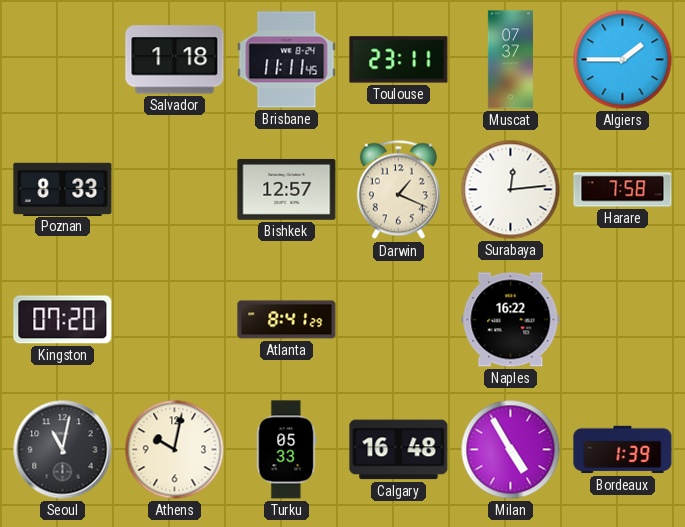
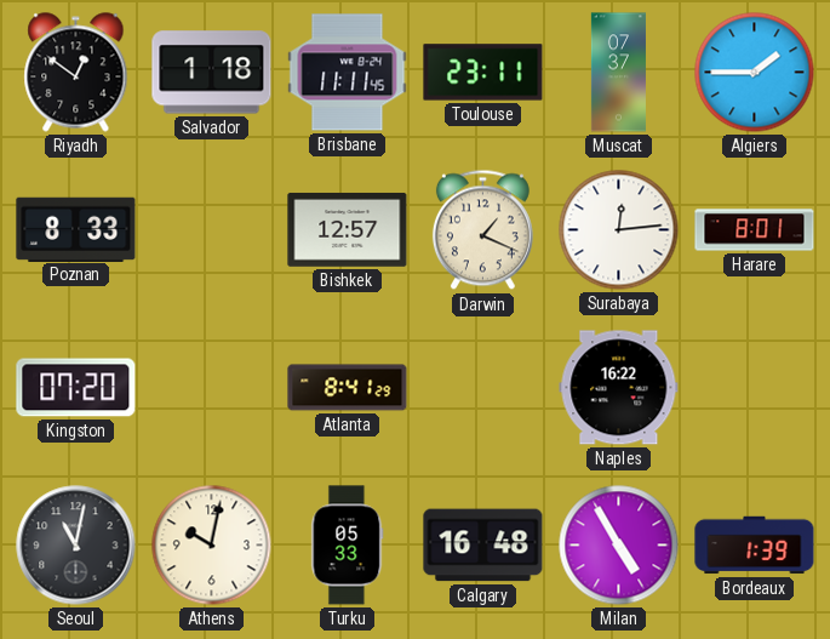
Riyadh: none -> 12:51 (76, 73)
Harare: 7:58 -> 8:01 (755, 230)
